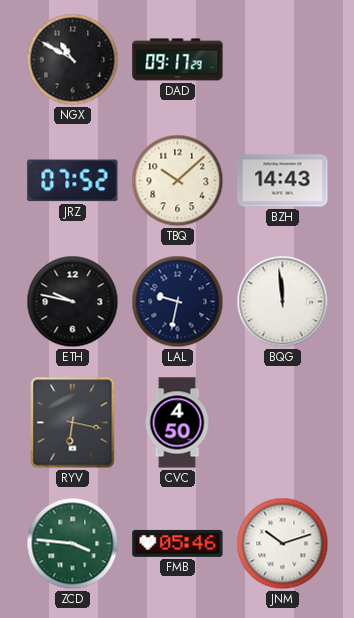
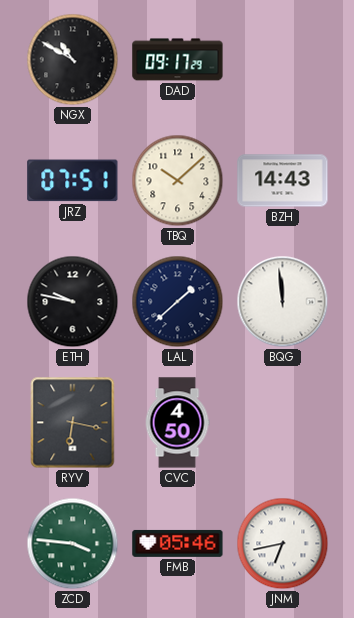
JRZ: 07:52 -> 07:51 (73, 181)
LAL: 9:32 -> 1:38 (178, 302)
JNM: 10:12 -> 6:43 (283, 544)
